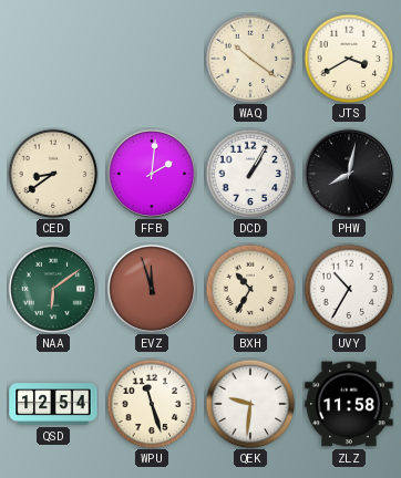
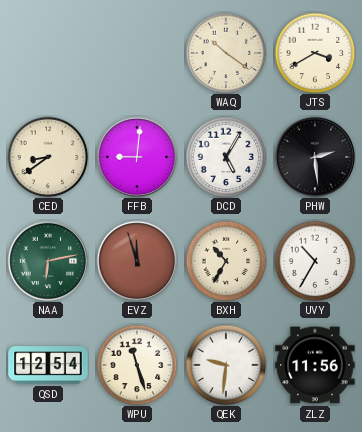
FFB: 2:01 -> 9:01 (137, 157)
DCD: 1:05 -> 5:05 (226, 157)
PHW: 8:02 -> 2:29 (315, 157)
NAA: 6:09 -> 6:13 (48, 261)
ZLZ: 11:58 -> 11:56 (315, 365)
